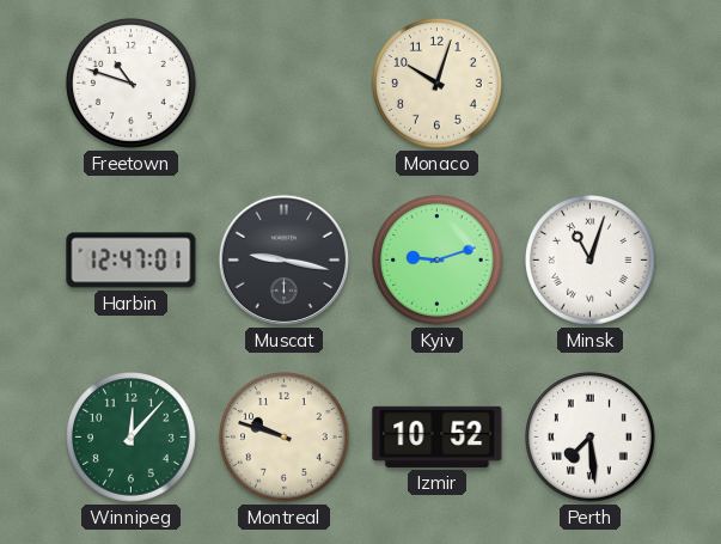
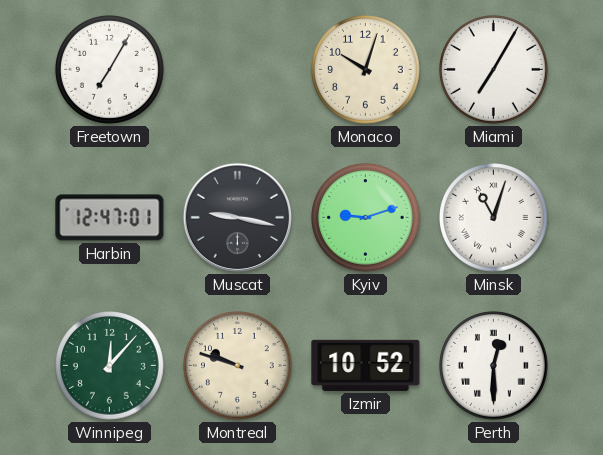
Freetown: 10:48 -> 7:05 (110, 70)
Miami: none -> 7:05 (494, 70)
Perth: 7:29 -> 12:30 (494, 366)
